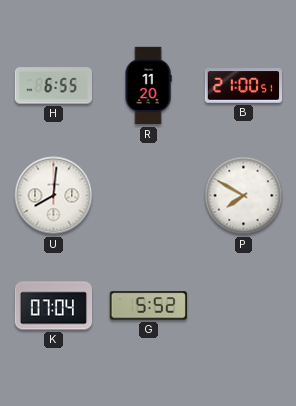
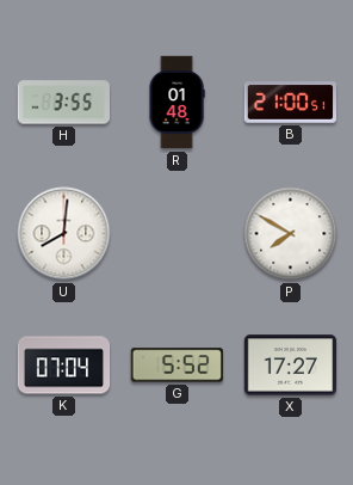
H: 6:55 -> 3:55 (63, 103)
R: 11:20 -> 01:48 (176, 103)
X: none -> 17:27 (290, 366)
